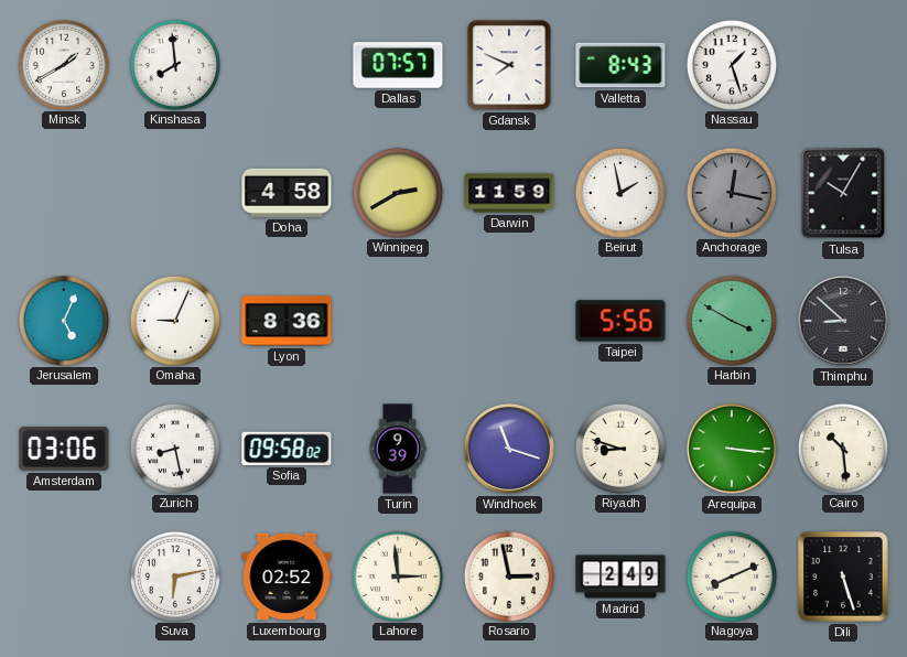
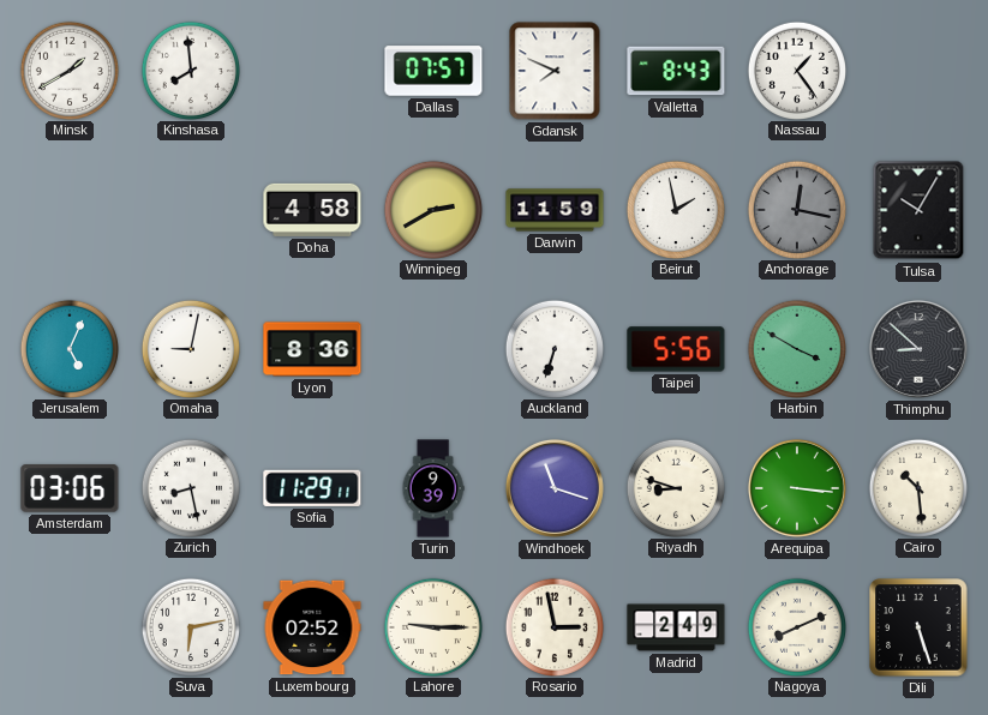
Nassau: 1:27 -> 1:24 (796, 70)
Omaha: 9:04 -> 9:02 (190, 348)
Auckland: none -> 6:33 (553, 348)
Sofia: 09:58 -> 11:29 (312, 488)
Lahore: 2:59 -> 9:15 (432, 626)
